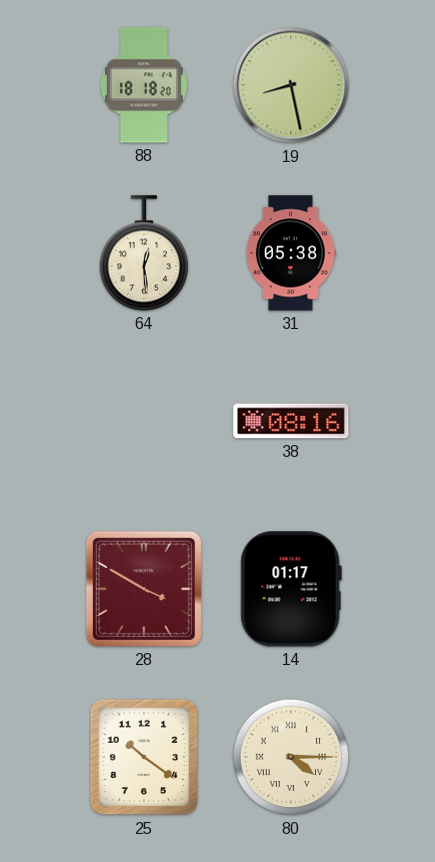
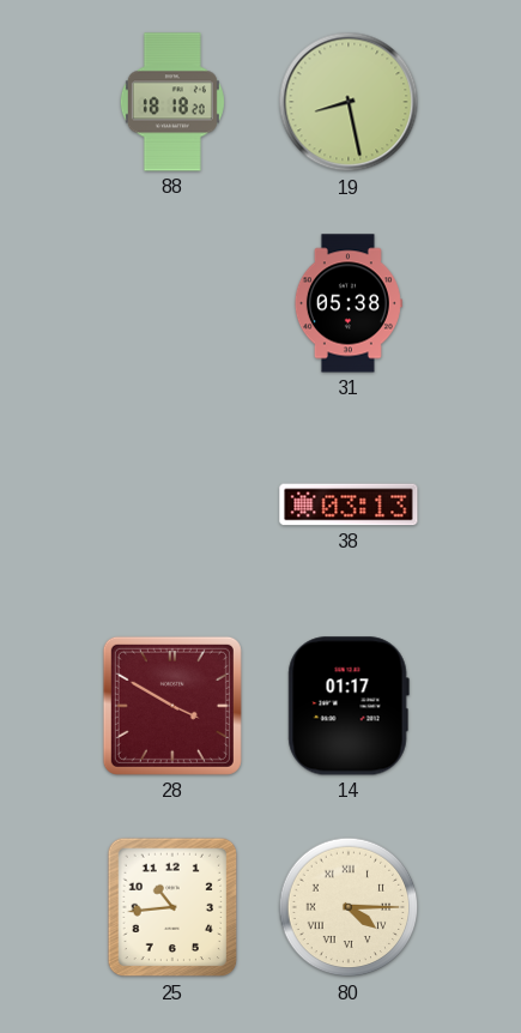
64: 12:29 -> none (144, 253)
38: 08:16 -> 03:13 (349, 505)
25: 10:21 -> 10:44 (172, 907)
